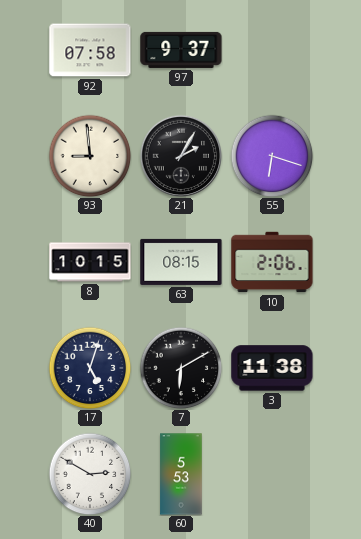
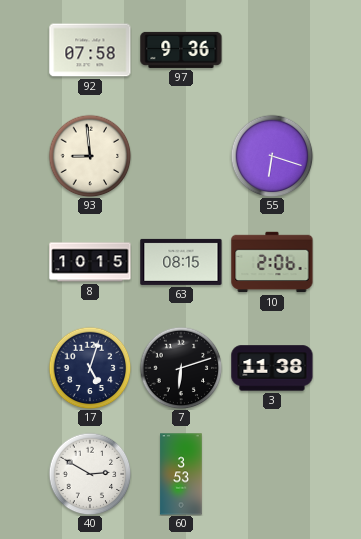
97: 9:37 -> 9:36 (181, 50)
21: 2:05 -> none (180, 155)
7: 6:10 -> 6:12 (181, 368)
60: 5:53 -> 3:53 (181, 474)
